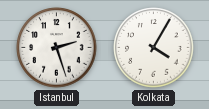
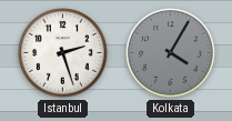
Kolkata dial: white -> grey (171, 53)
